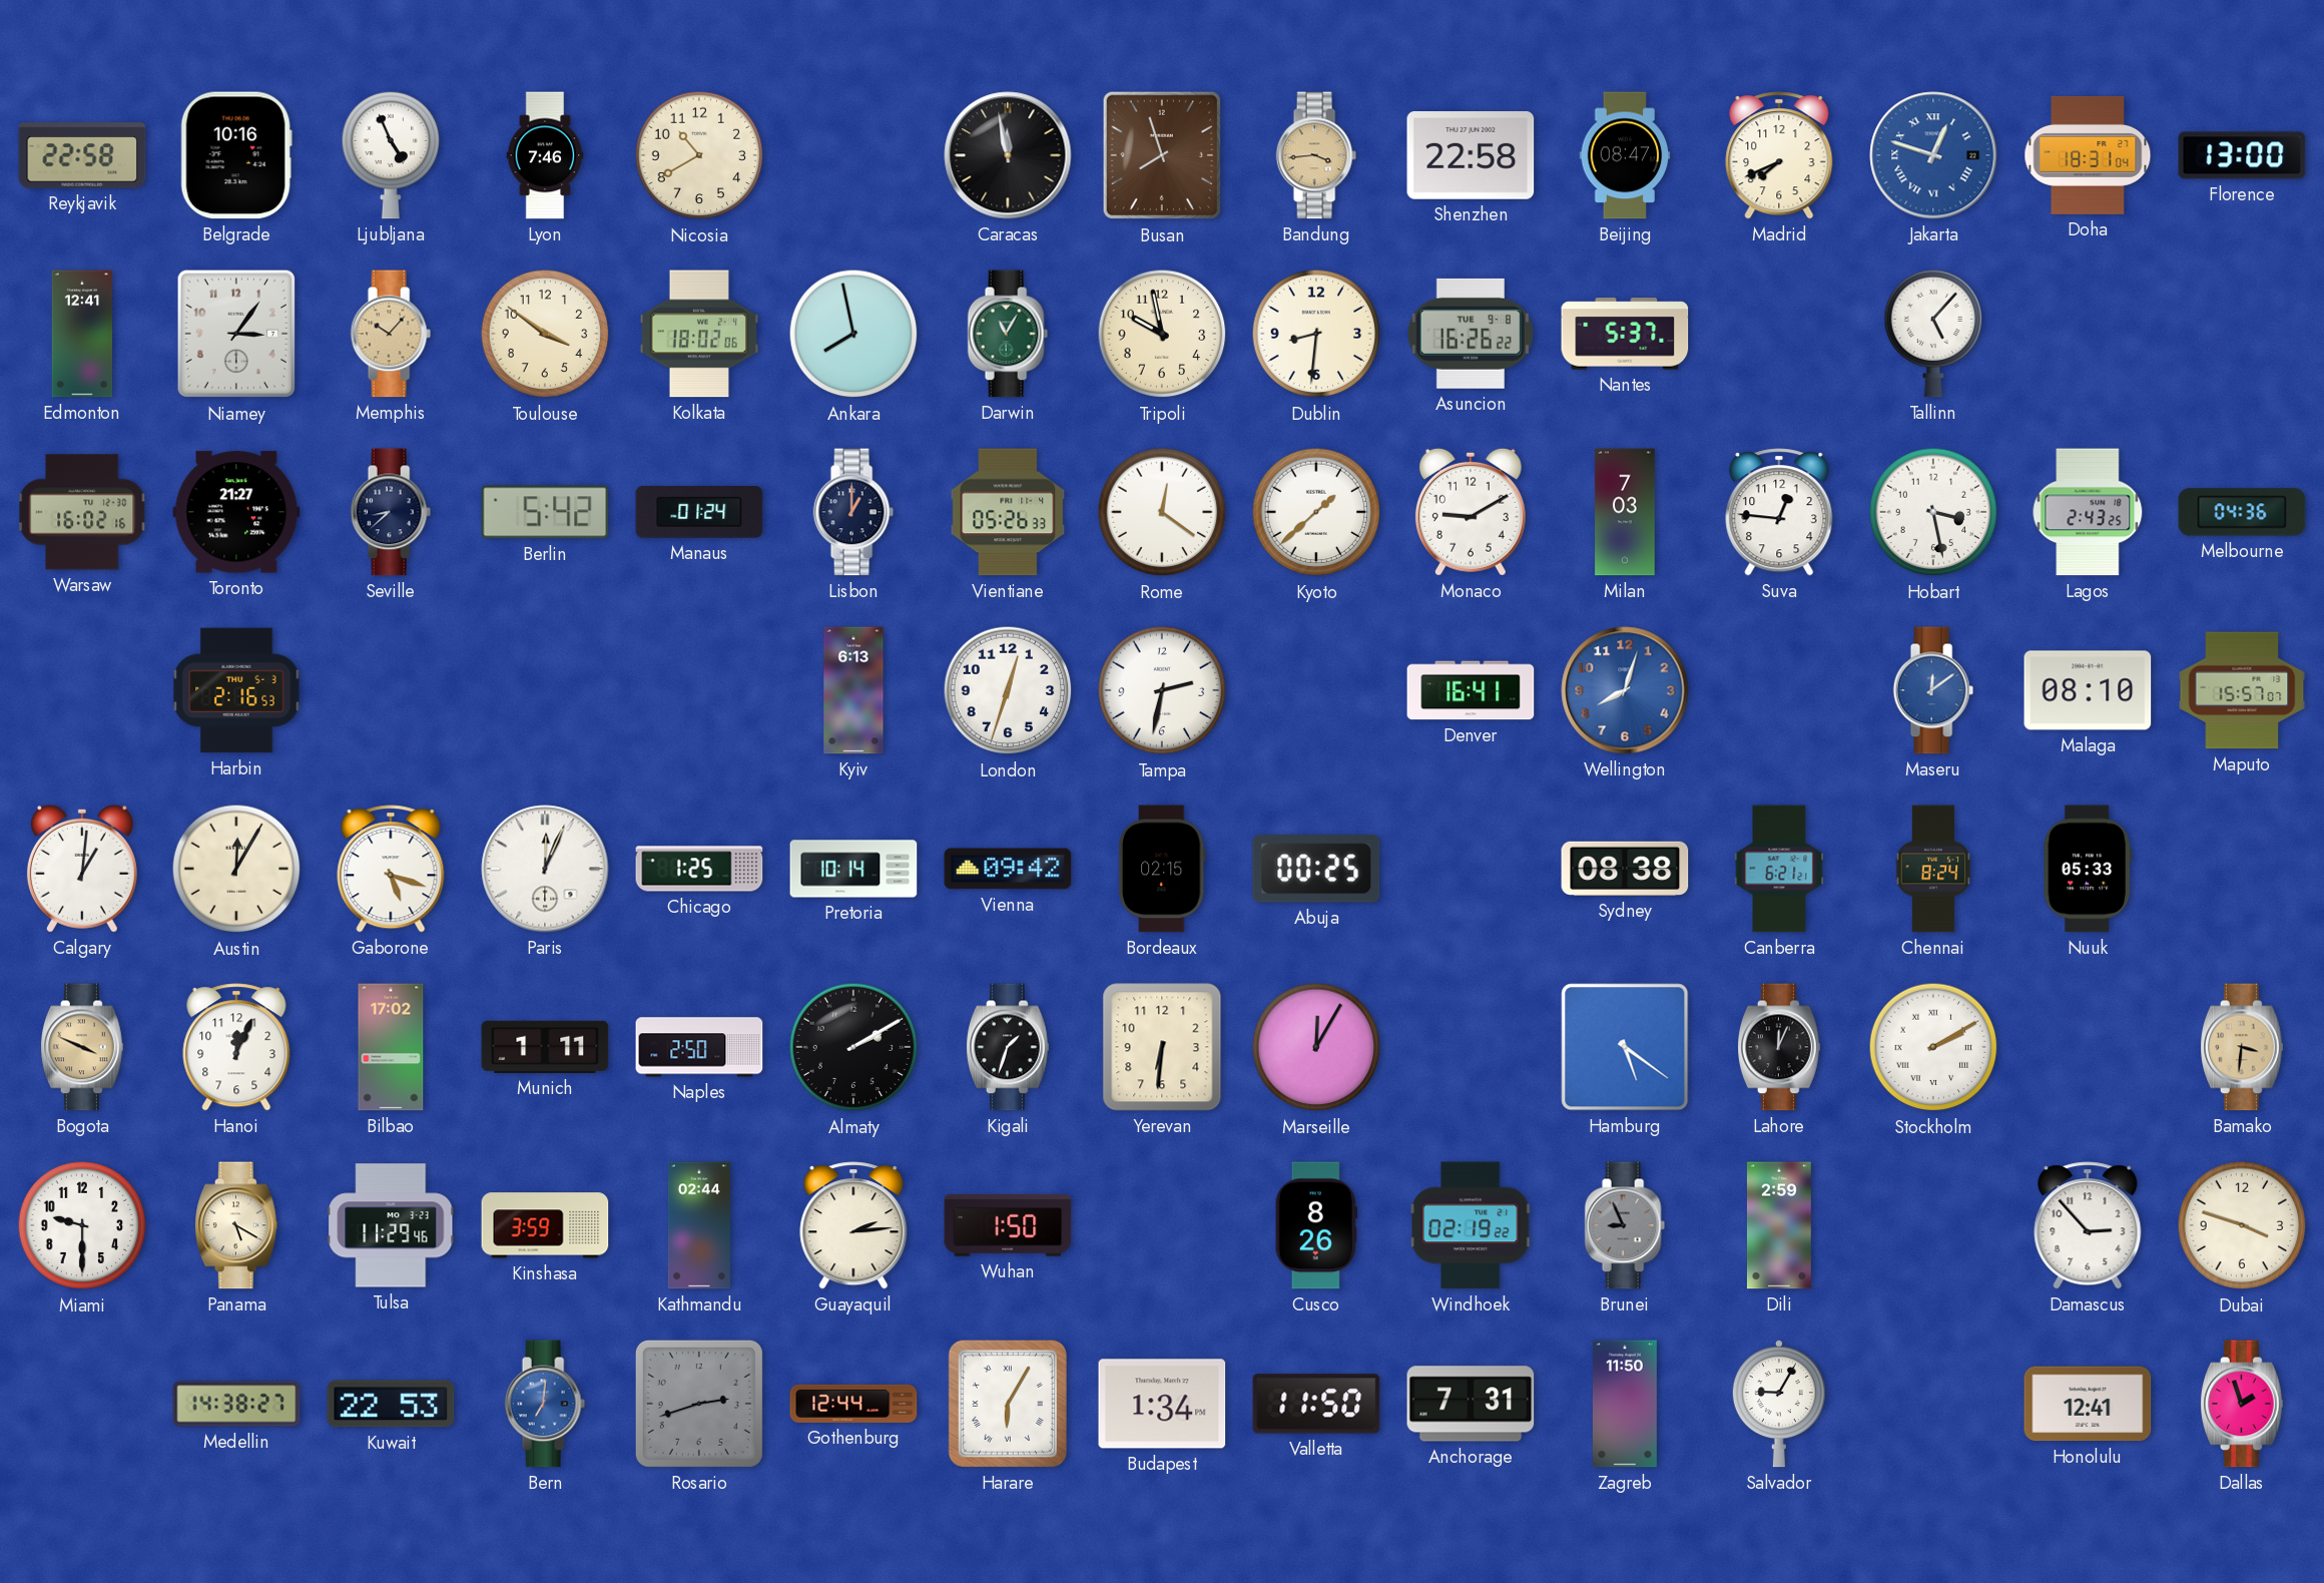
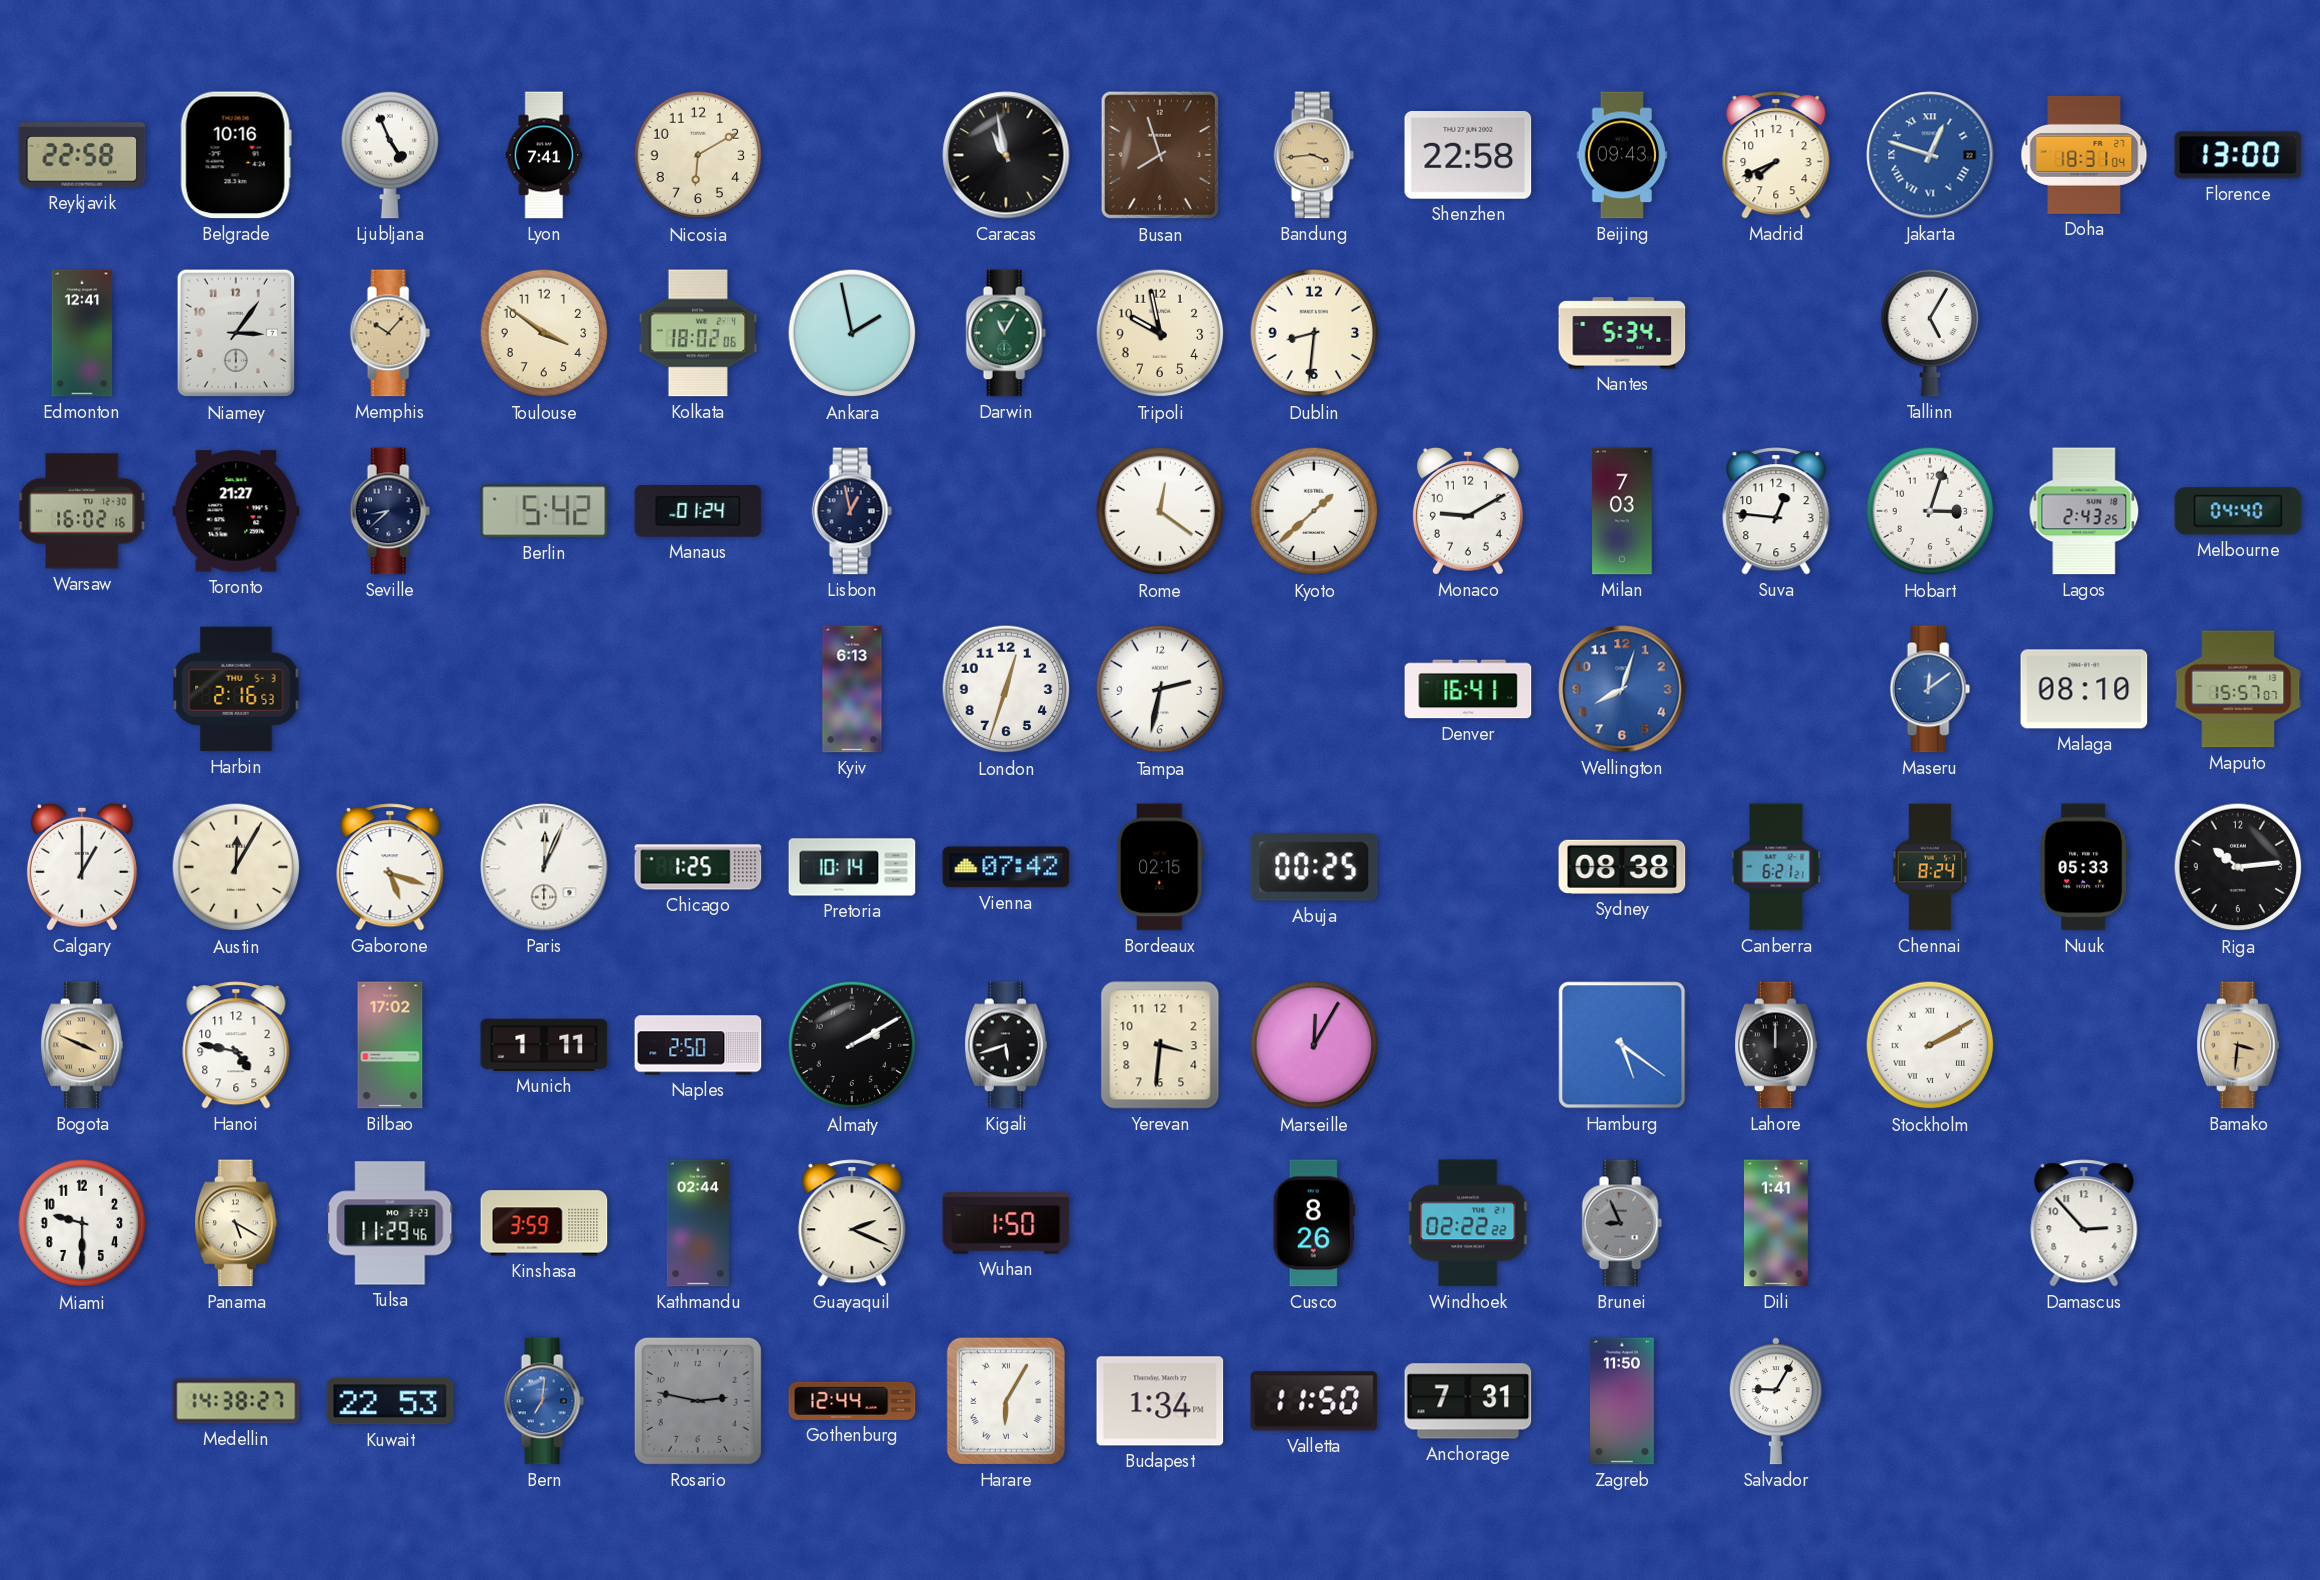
Lyon: 7:46 -> 7:41 (544, 155)
Nicosia: 10:40 -> 6:10 (698, 155)
Caracas: 11:58 -> 10:58 (1006, 155)
Beijing: 08:47 -> 09:43 (1622, 155)
Ankara: 7:58 -> 1:58 (852, 333)
Asuncion: 16:26 -> none (1471, 334)
Nantes: 5:37 -> 5:34 (1622, 333)
Tallinn: 5:07 -> 5:05 (1930, 333)
Lisbon: 1:00 -> 12:58 (852, 511)
Vientiane: 05:26 -> none (1008, 512)
Hobart: 3:28 -> 3:03 (1930, 511)
Melbourne: 04:36 -> 04:40 (2238, 511)
Calgary: 1:01 -> 1:00 (82, 867)
Vienna: 09:42 -> 07:42 (1006, 867)
Riga: none -> 10:14 (2238, 867)
Hanoi: 12:04 -> 4:47 (236, 1045)
Kigali: 1:33 -> 5:42 (1006, 1045)
Yerevan: 6:31 -> 3:31 (1160, 1045)
Lahore: 12:04 -> 12:00 (1776, 1045)
Guayaquil: 2:14 -> 2:19 (852, 1223)
Windhoek: 02:19 -> 02:22 (1468, 1223)
Dili: 2:59 -> 1:41 (1776, 1223)
Dubai: 3:48 -> none (2242, 1225)
Rosario: 2:42 -> 2:47 (698, 1401)
Honolulu: 12:41 -> none (2088, 1404)
Dallas: 1:57 -> none (2242, 1404)
